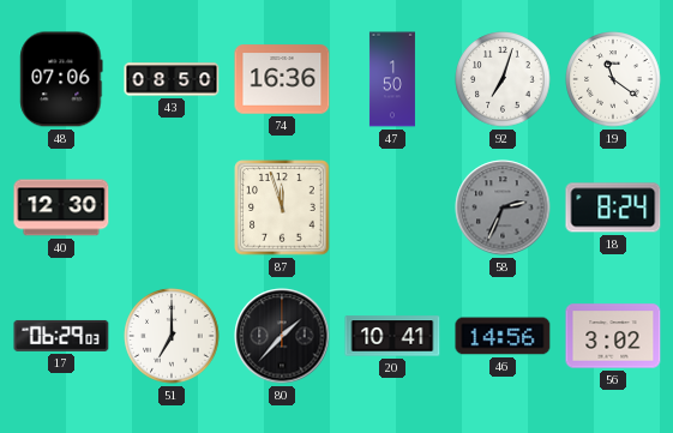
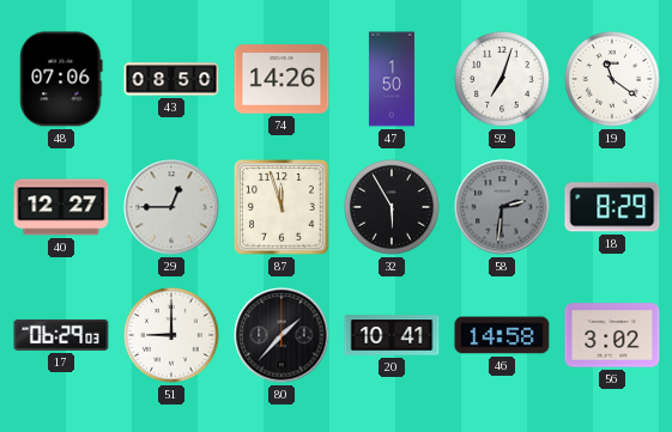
74: 16:36 -> 14:26 (281, 79)
40: 12:30 -> 12:27 (61, 207)
29: none -> 12:45 (171, 207)
32: none -> 5:55 (392, 207)
58: 2:34 -> 2:31 (502, 207)
18: 8:24 -> 8:29 (612, 207)
51: 7:00 -> 9:00 (171, 335)
46: 14:56 -> 14:58 (502, 335)
